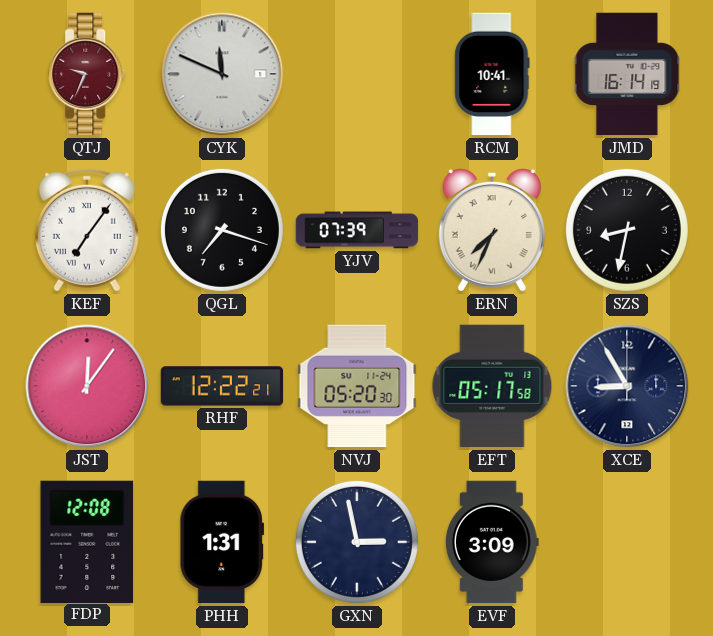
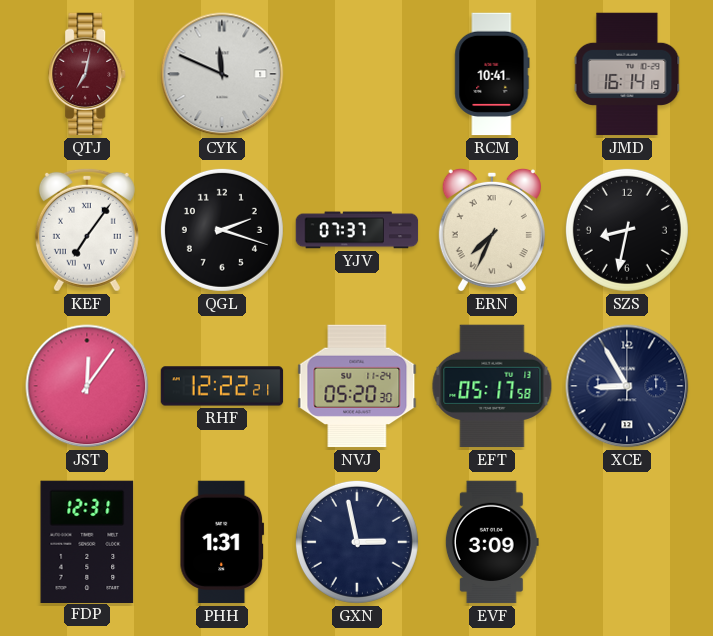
QTJ: 9:34 -> 7:02 (88, 74)
QGL: 7:18 -> 2:18 (222, 230)
YJV: 07:39 -> 07:37 (357, 230)
FDP: 12:08 -> 12:31 (87, 541)
